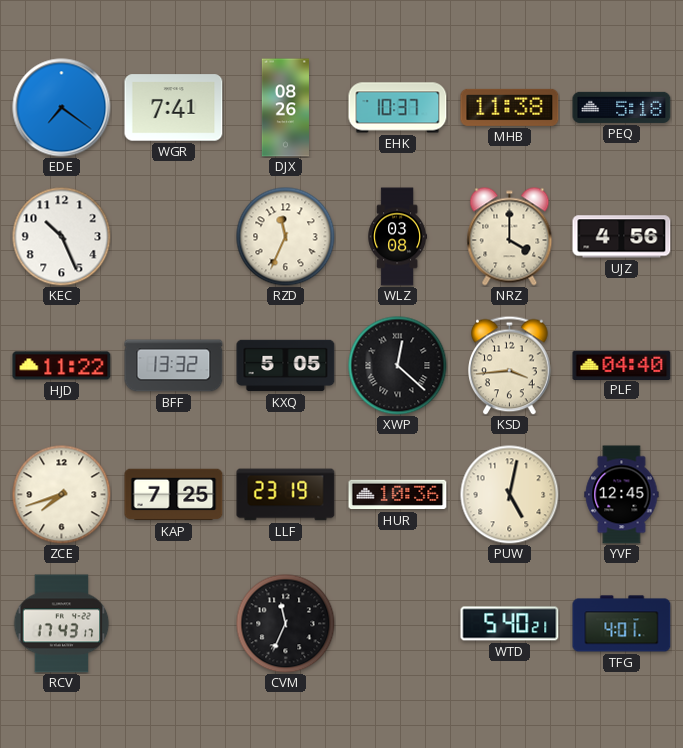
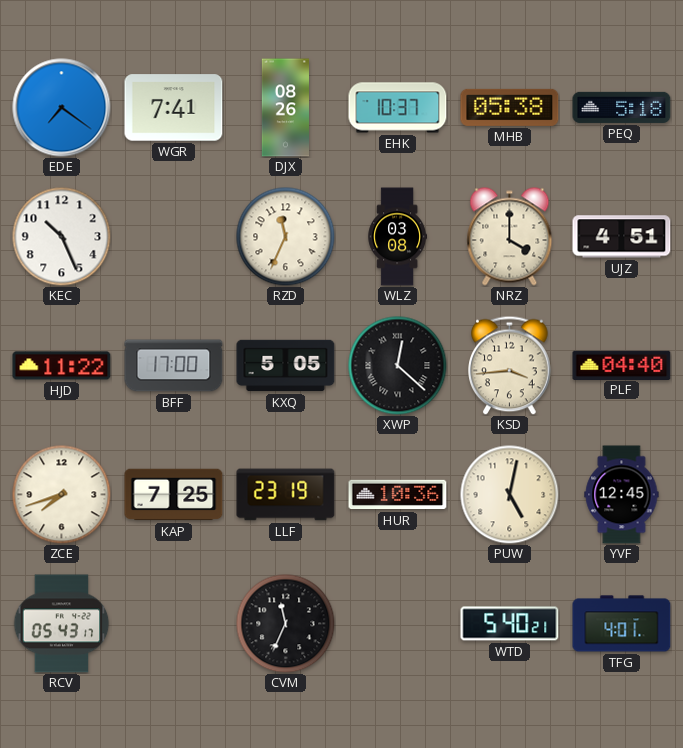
MHB: 11:38 -> 05:38 (510, 107)
UJZ: 4:56 -> 4:51 (622, 237)
BFF: 13:32 -> 17:00 (174, 366)
RCV: 17:43 -> 05:43 (62, 624)
